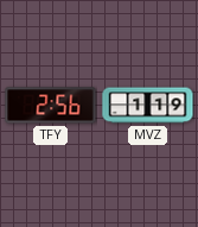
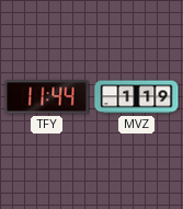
TFY: 2:56 -> 11:44 (47, 97)
